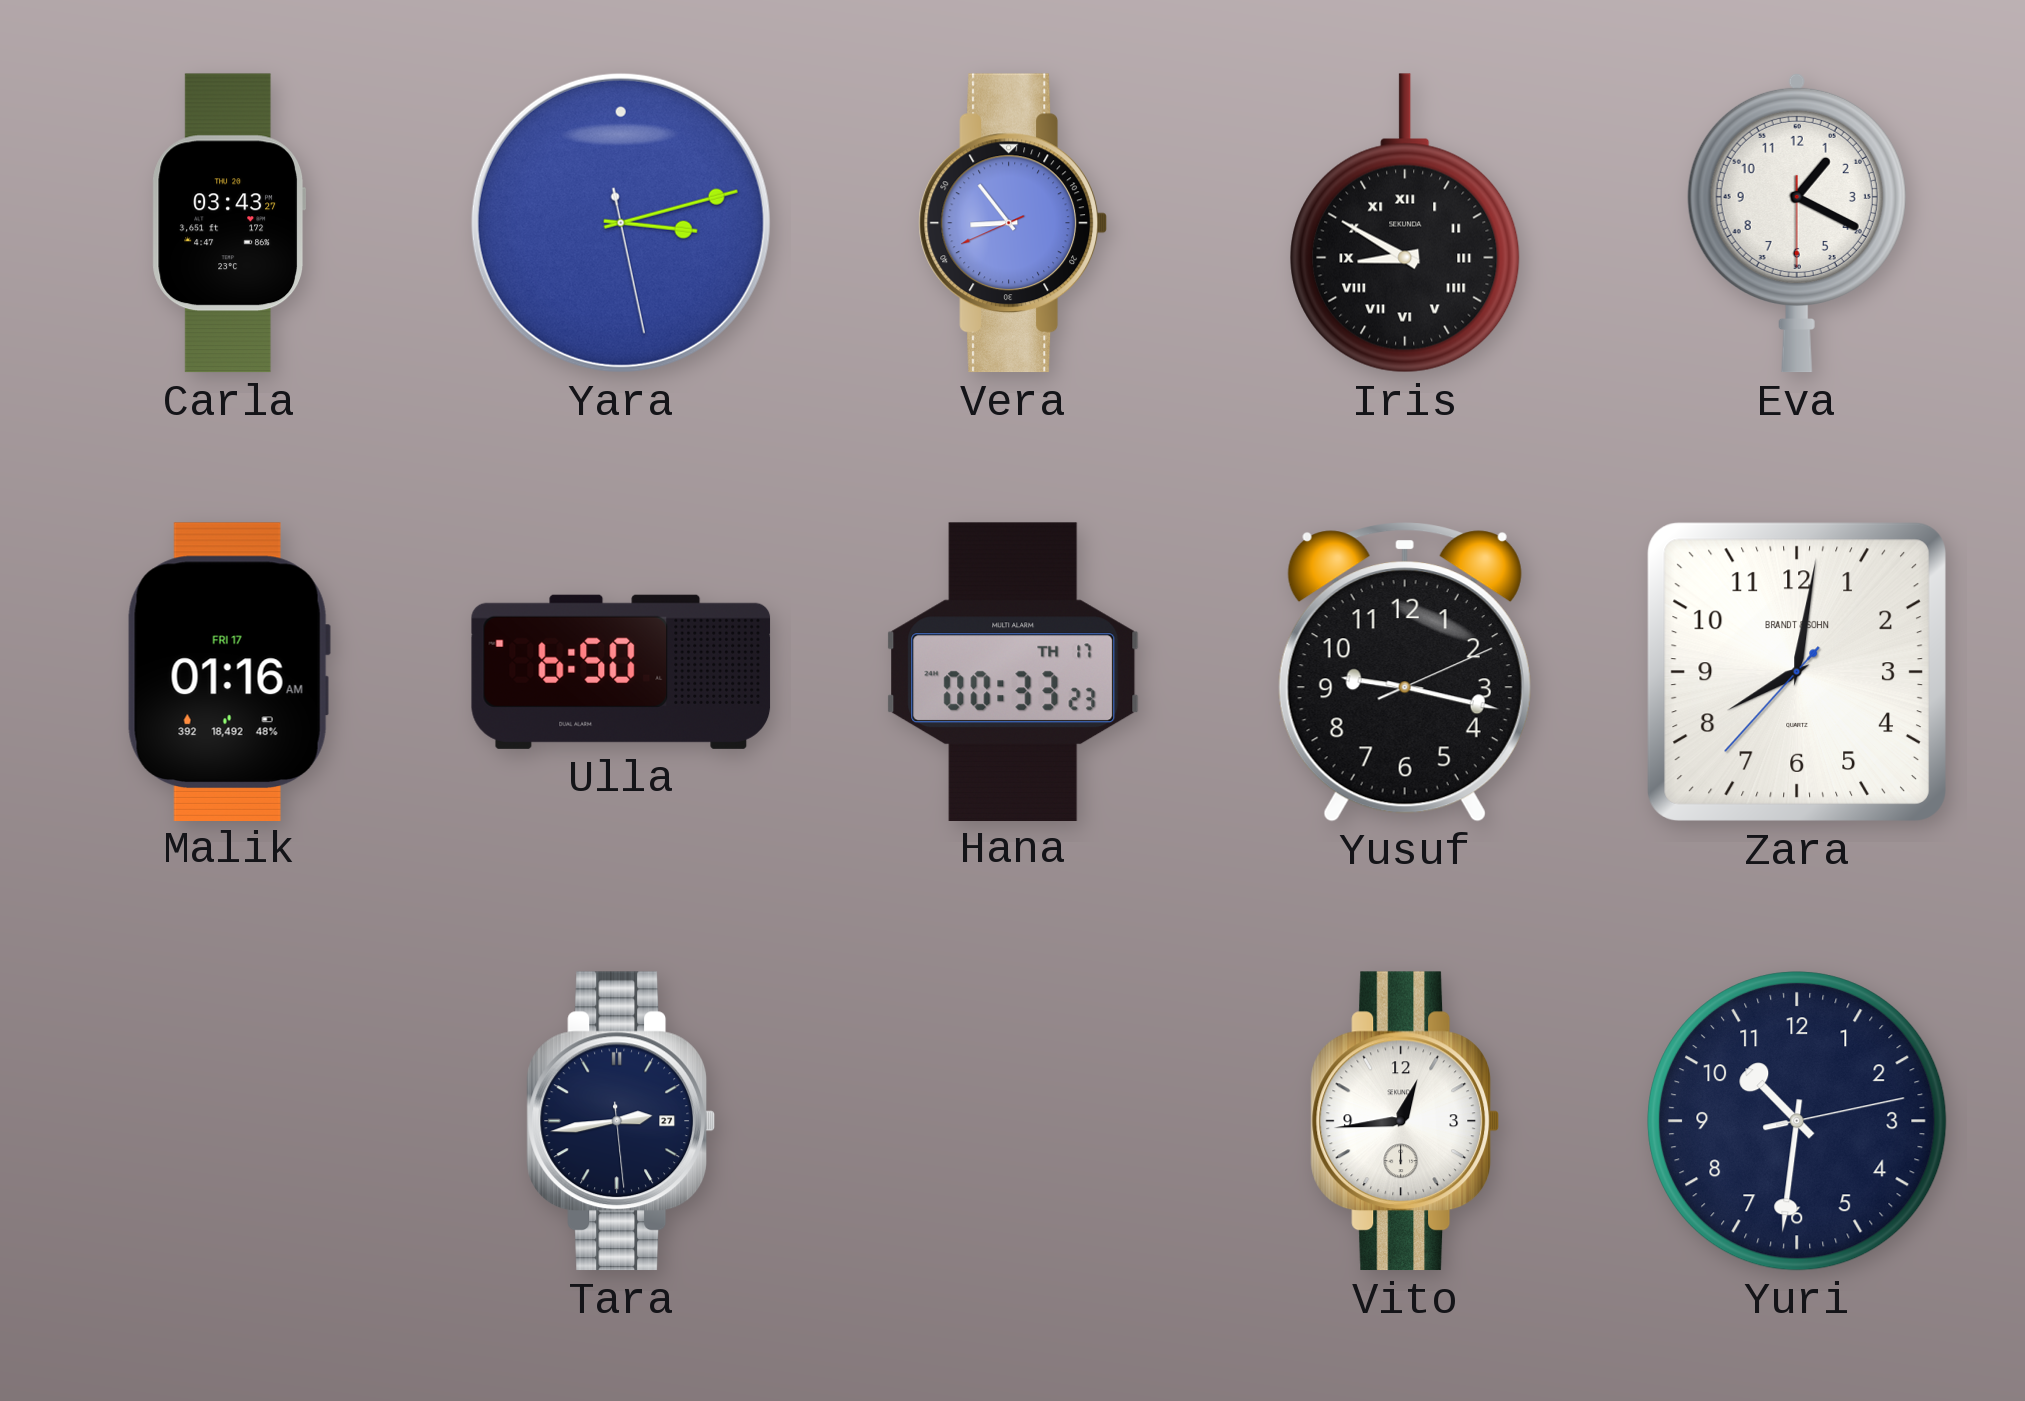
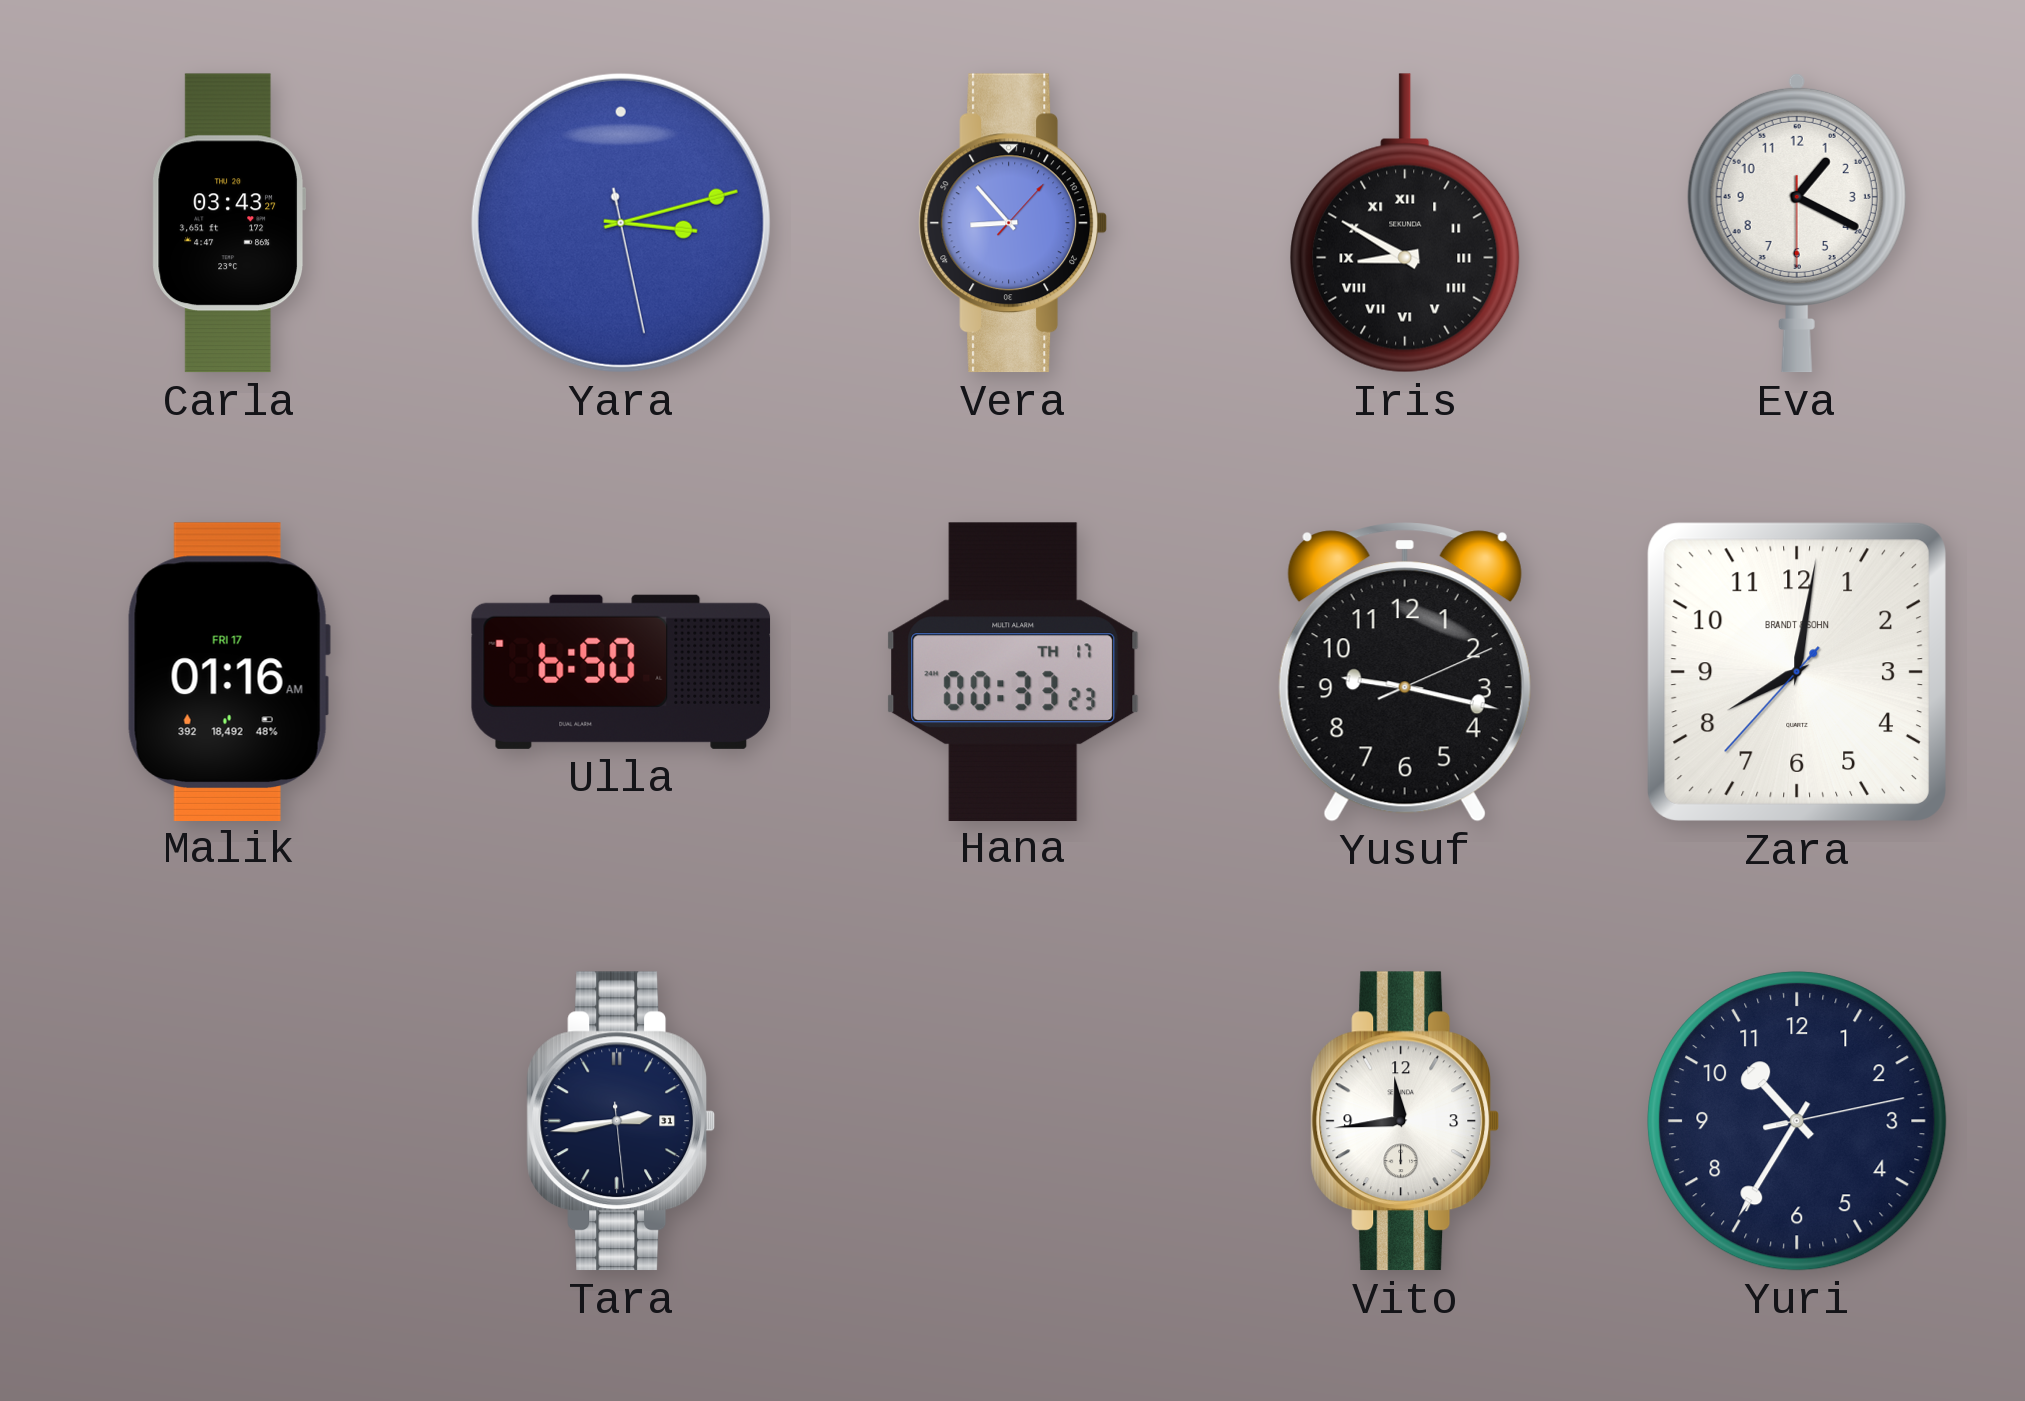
Vera: 8:53:41 -> 8:53:07 (1012, 223)
Tara date: 27 -> 31 (620, 1121)
Vito: 12:44 -> 11:44 (1404, 1121)
Yuri: 10:31 -> 10:35 (1797, 1121)
